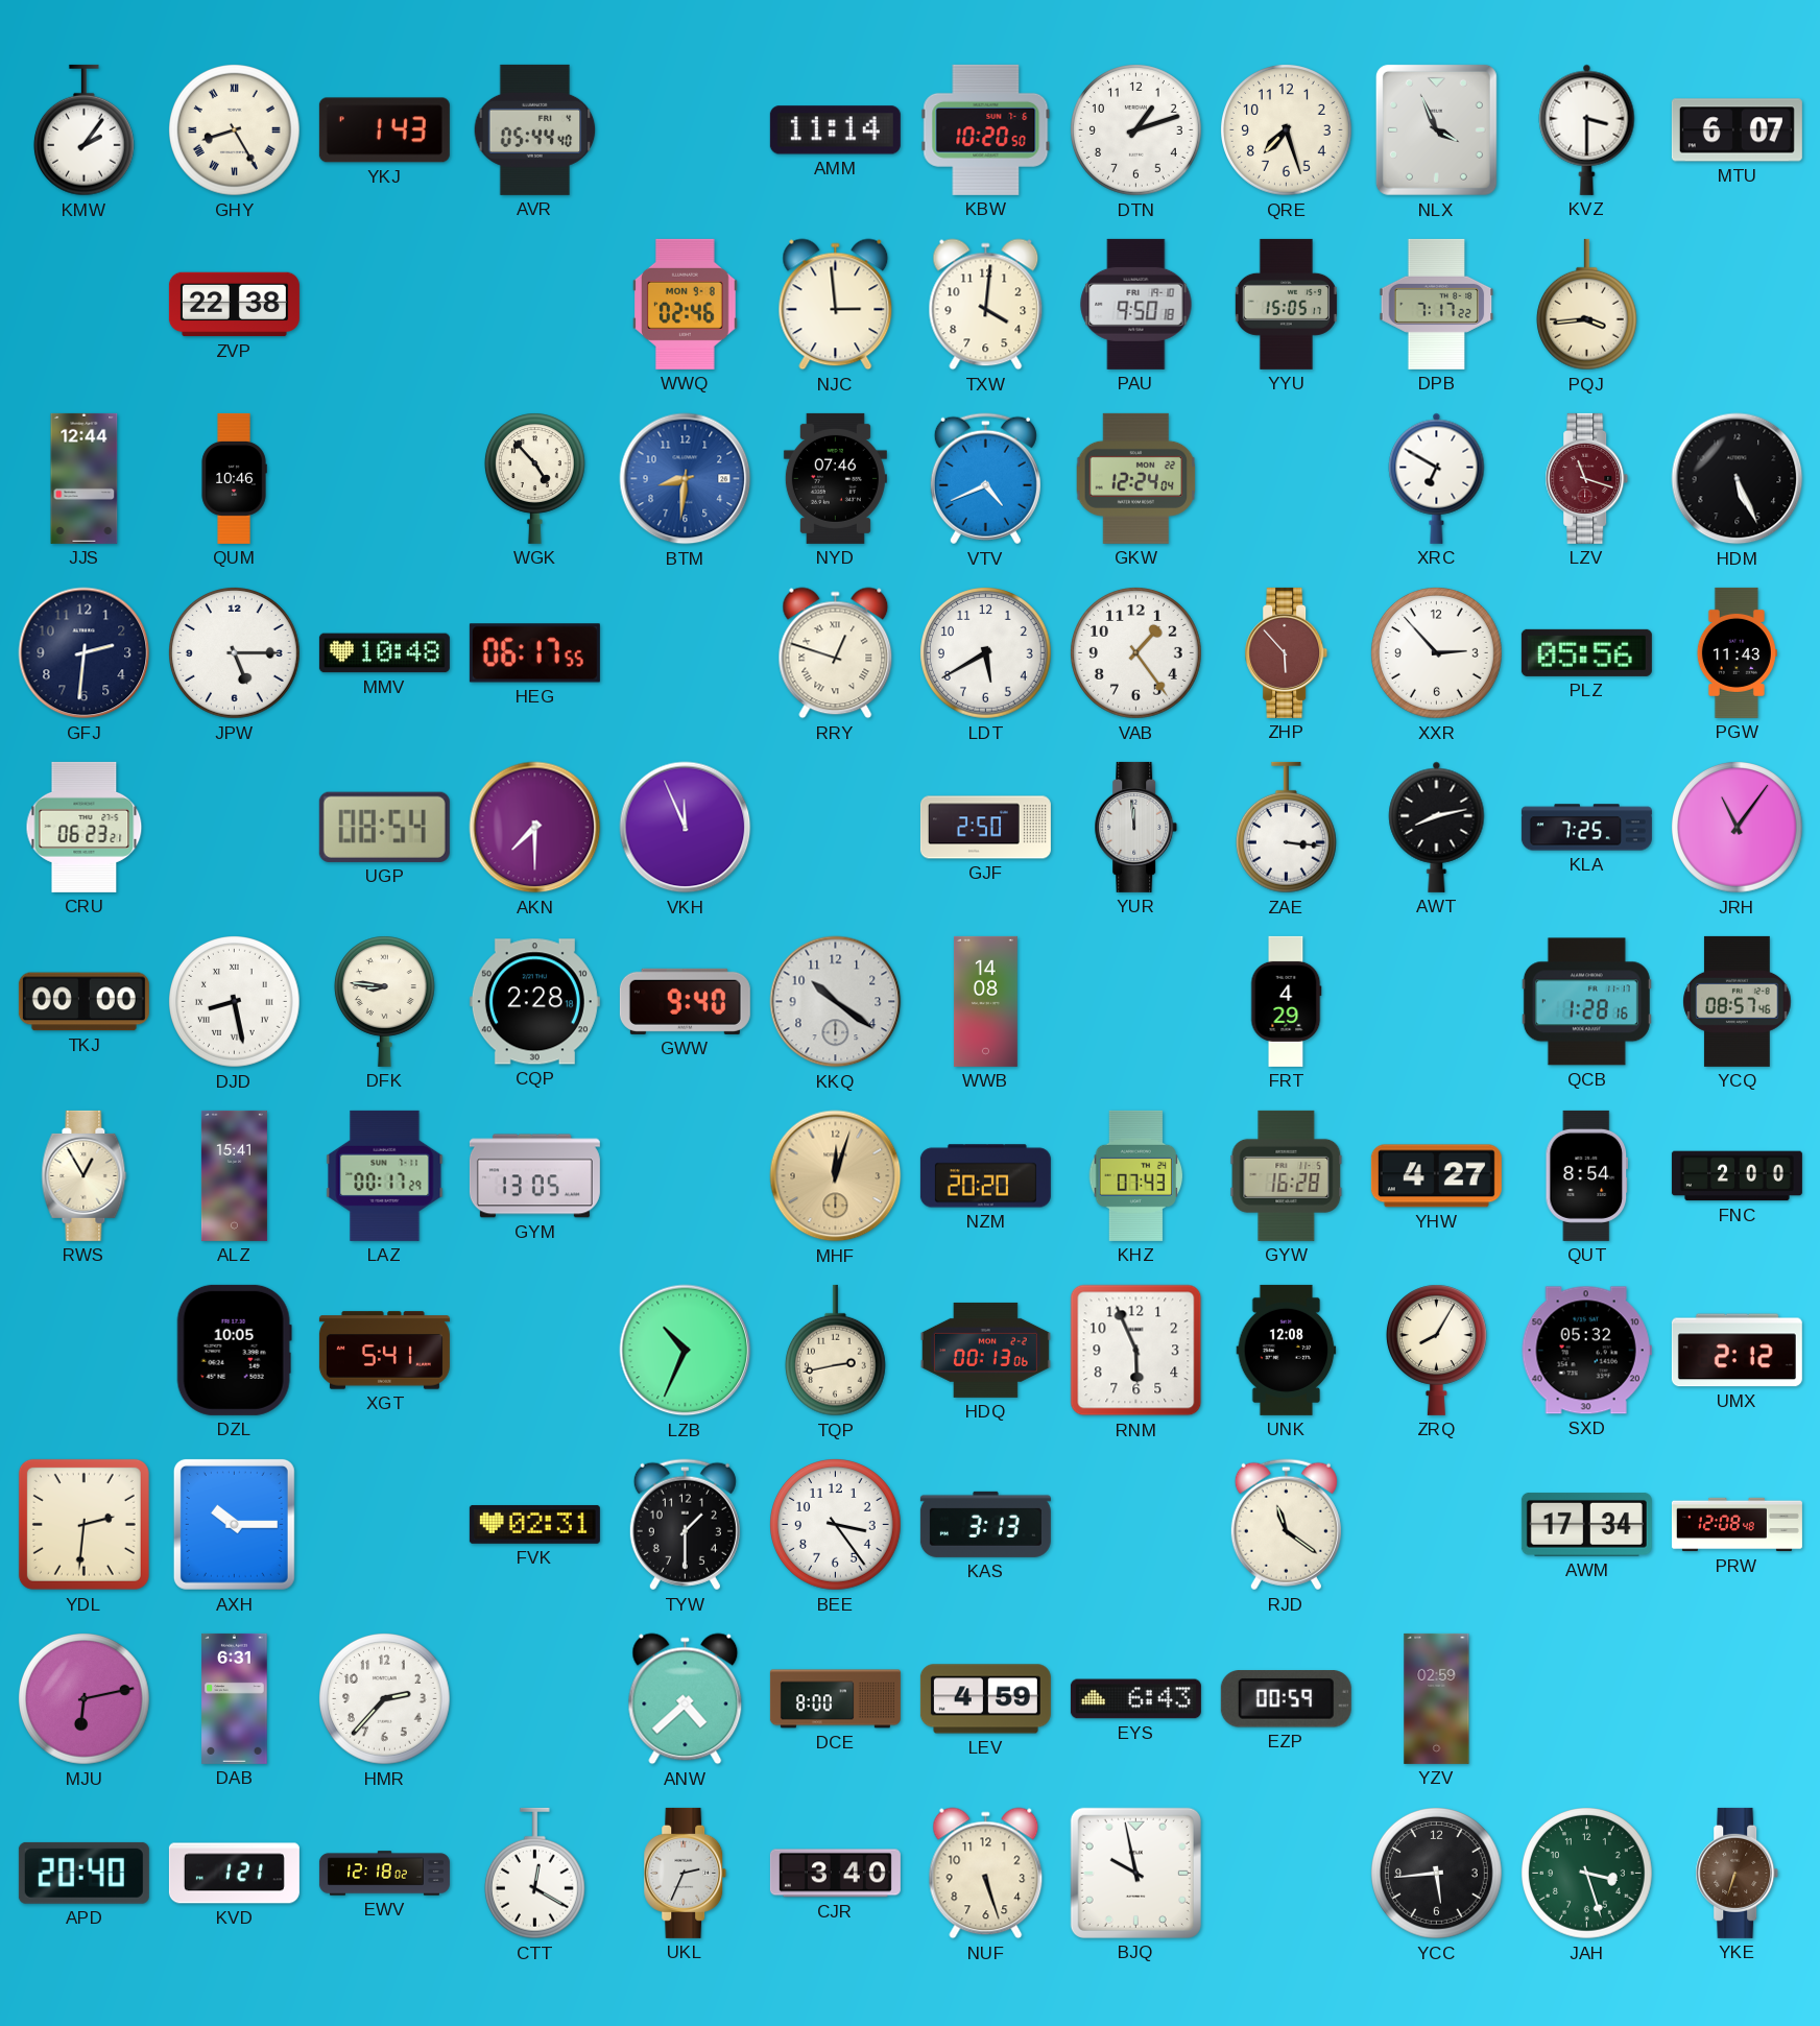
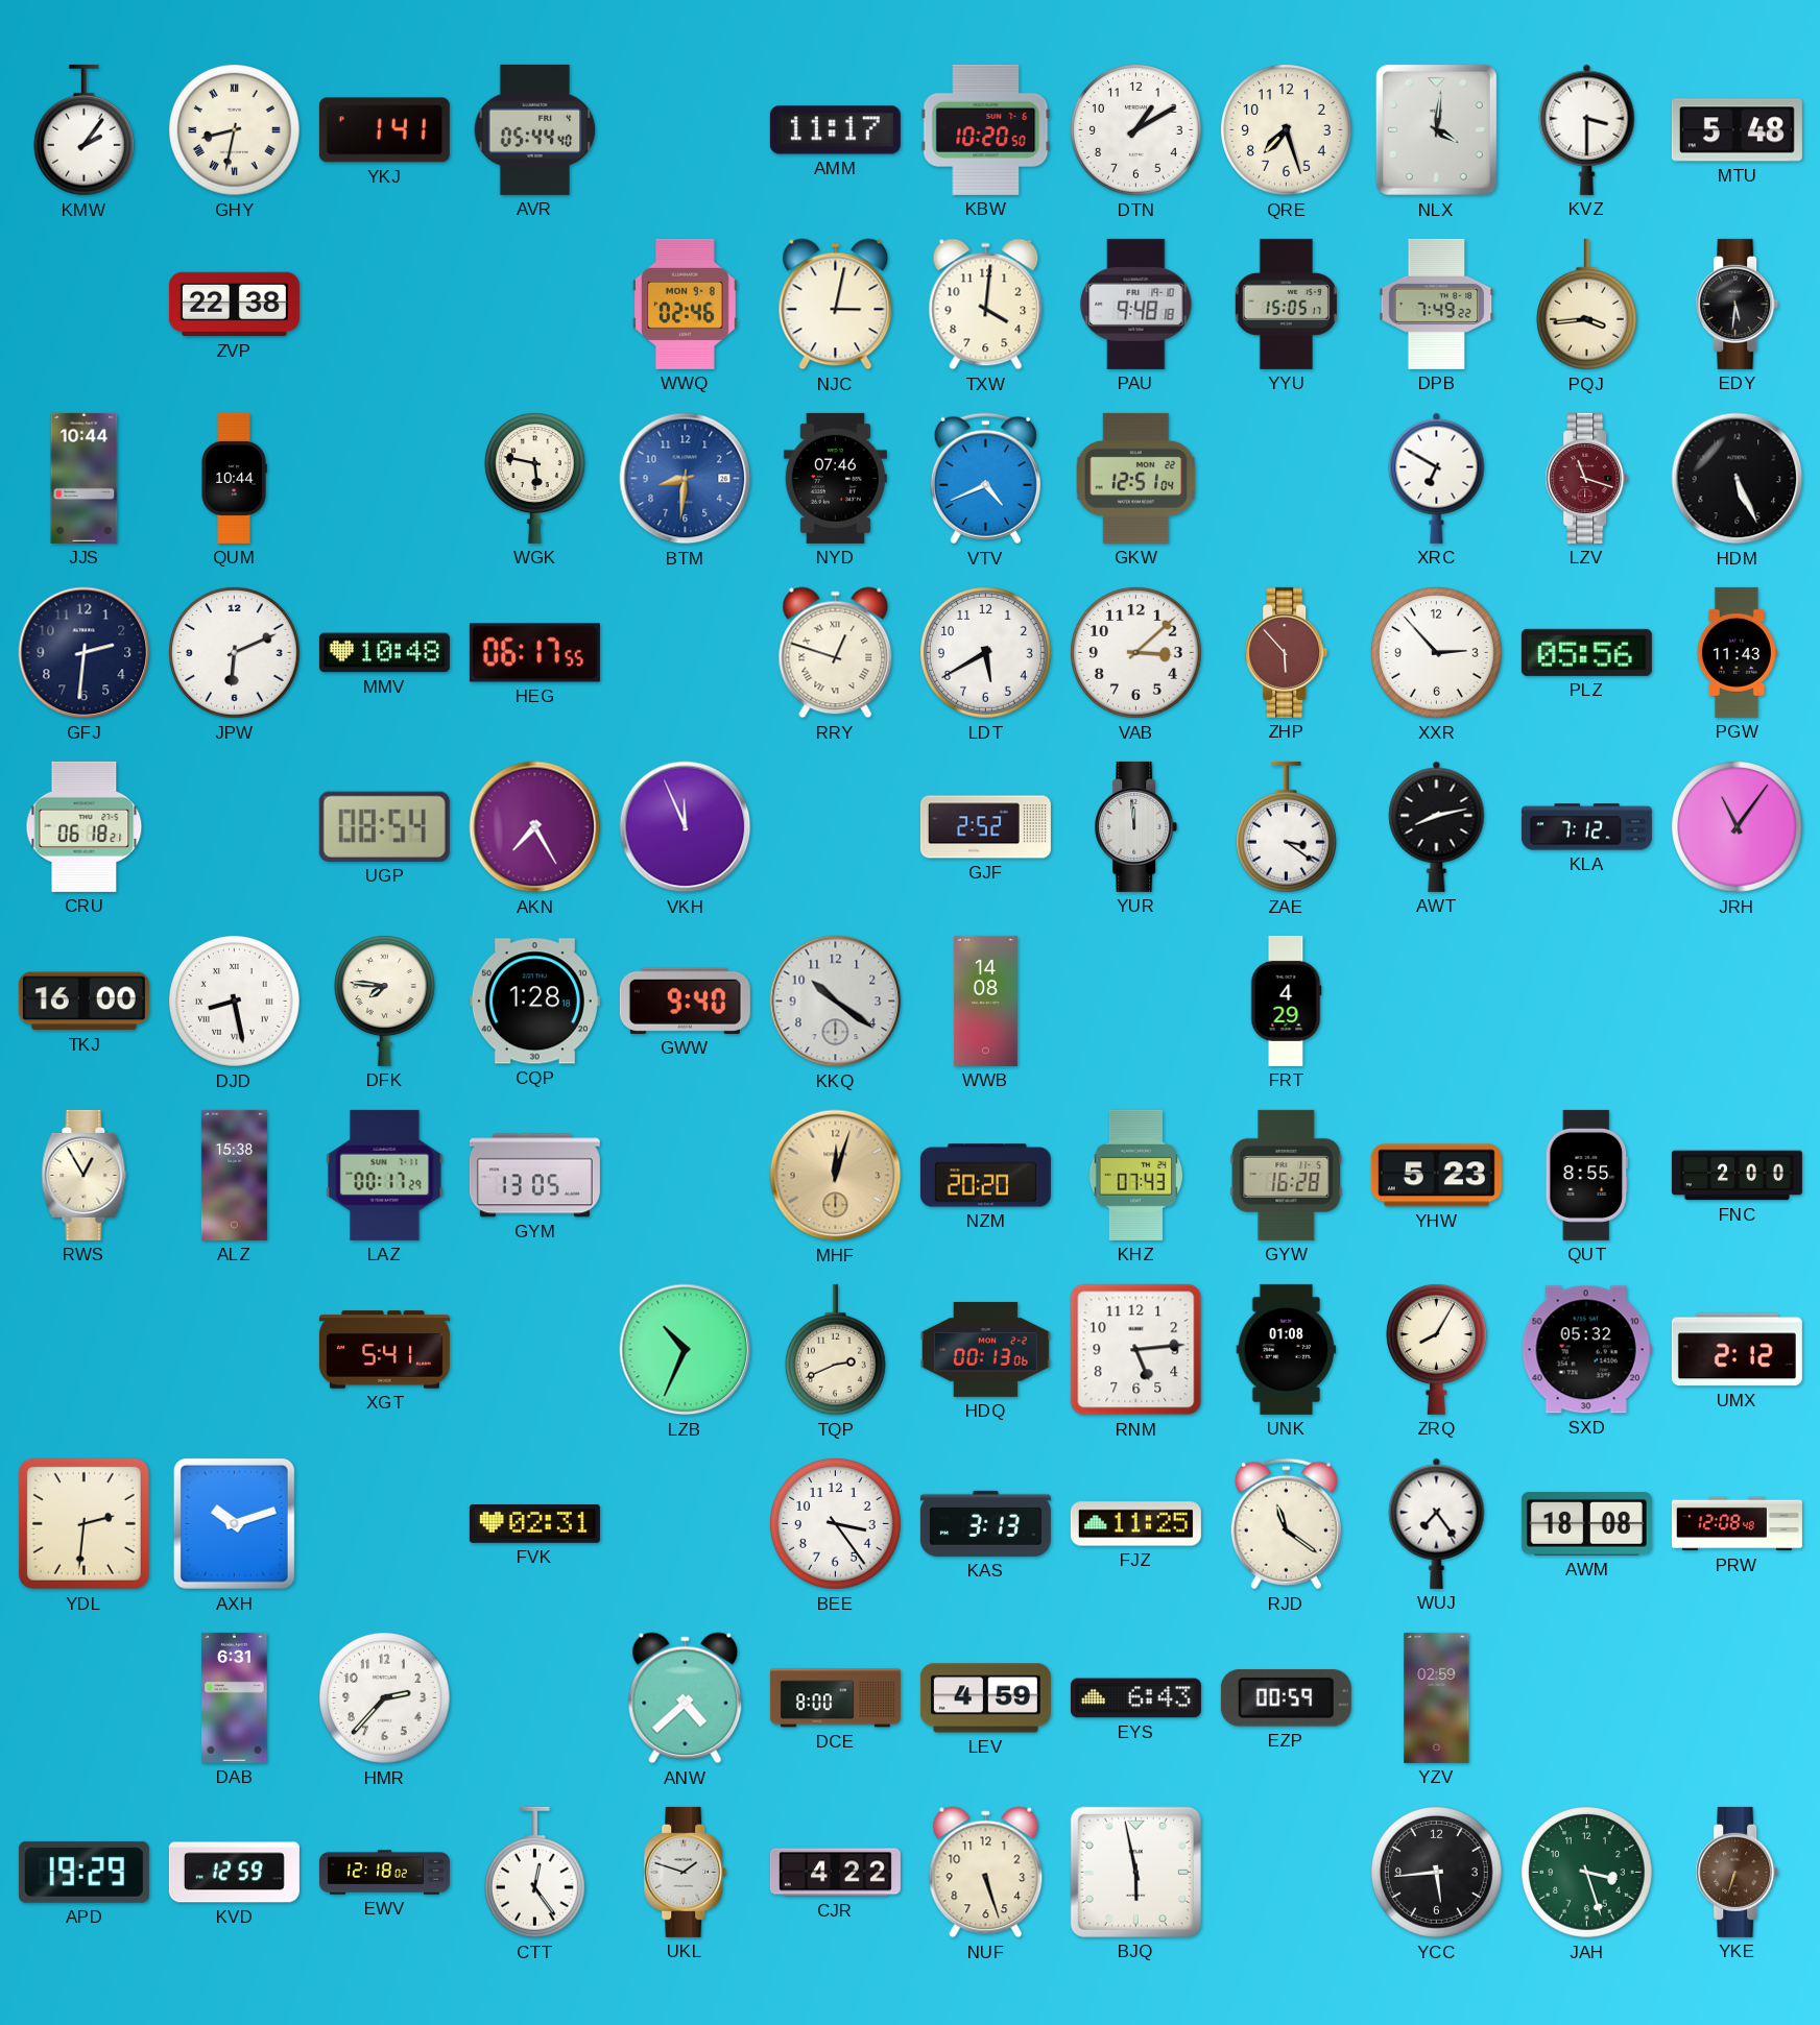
GHY: 8:25 -> 8:32 (235, 130)
YKJ: 1:43 -> 1:41 (384, 130)
AMM: 11:14 -> 11:17 (835, 130)
DTN: 1:12 -> 1:10 (1136, 130)
NLX: 3:56 -> 4:01 (1436, 129)
MTU: 6:07 -> 5:48 (1737, 130)
NJC: 2:59 -> 3:02 (836, 305)
PAU: 9:50 -> 9:48 (1136, 304)
DPB: 7:17 -> 7:49 (1437, 304)
EDY: none -> 5:31 (1738, 304)
JJS: 12:44 -> 10:44 (85, 478)
QUM: 10:46 -> 10:44 (234, 478)
WGK: 4:53 -> 5:47 (534, 478)
GKW: 12:24 -> 12:51 (1136, 478)
JPW: 5:15 -> 6:11 (235, 653)
VAB: 1:24 -> 3:08 (1136, 653)
CRU: 06:23 -> 06:18 (85, 826)
AKN: 7:30 -> 7:25 (535, 827)
GJF: 2:50 -> 2:52 (985, 827)
ZAE: 3:16 -> 3:21 (1286, 827)
KLA: 7:25 -> 7:12 (1586, 827)
TKJ: 00:00 -> 16:00 (83, 1002)
DFK: 8:46 -> 7:46 (384, 1001)
CQP: 2:28 -> 1:28 (534, 1002)
QCB: 1:28 -> none (1586, 1002)
YCQ: 08:57 -> none (1738, 1001)
ALZ: 15:41 -> 15:38 (234, 1175)
YHW: 4:27 -> 5:23 (1436, 1176)
QUT: 8:54 -> 8:55 (1586, 1175)
DZL: 10:05 -> none (234, 1350)
TQP: 2:43 -> 2:41 (835, 1350)
RNM: 5:56 -> 5:14 (1136, 1350)
UNK: 12:08 -> 01:08 (1287, 1349)
AXH: 10:15 -> 10:12 (234, 1523)
TYW: 1:30 -> none (685, 1525)
FJZ: none -> 11:25 (1135, 1524)
WUJ: none -> 7:24 (1437, 1523)
AWM: 17:34 -> 18:08 (1586, 1524)
MJU: 6:13 -> none (85, 1699)
APD: 20:40 -> 19:29 (83, 1872)
KVD: 1:21 -> 12:59 (234, 1873)
CTT: 12:20 -> 12:24 (534, 1873)
UKL: 2:34 -> 1:48 (686, 1872)
CJR: 3:40 -> 4:22 (835, 1873)
BJQ: 9:58 -> 5:58 (1135, 1872)
